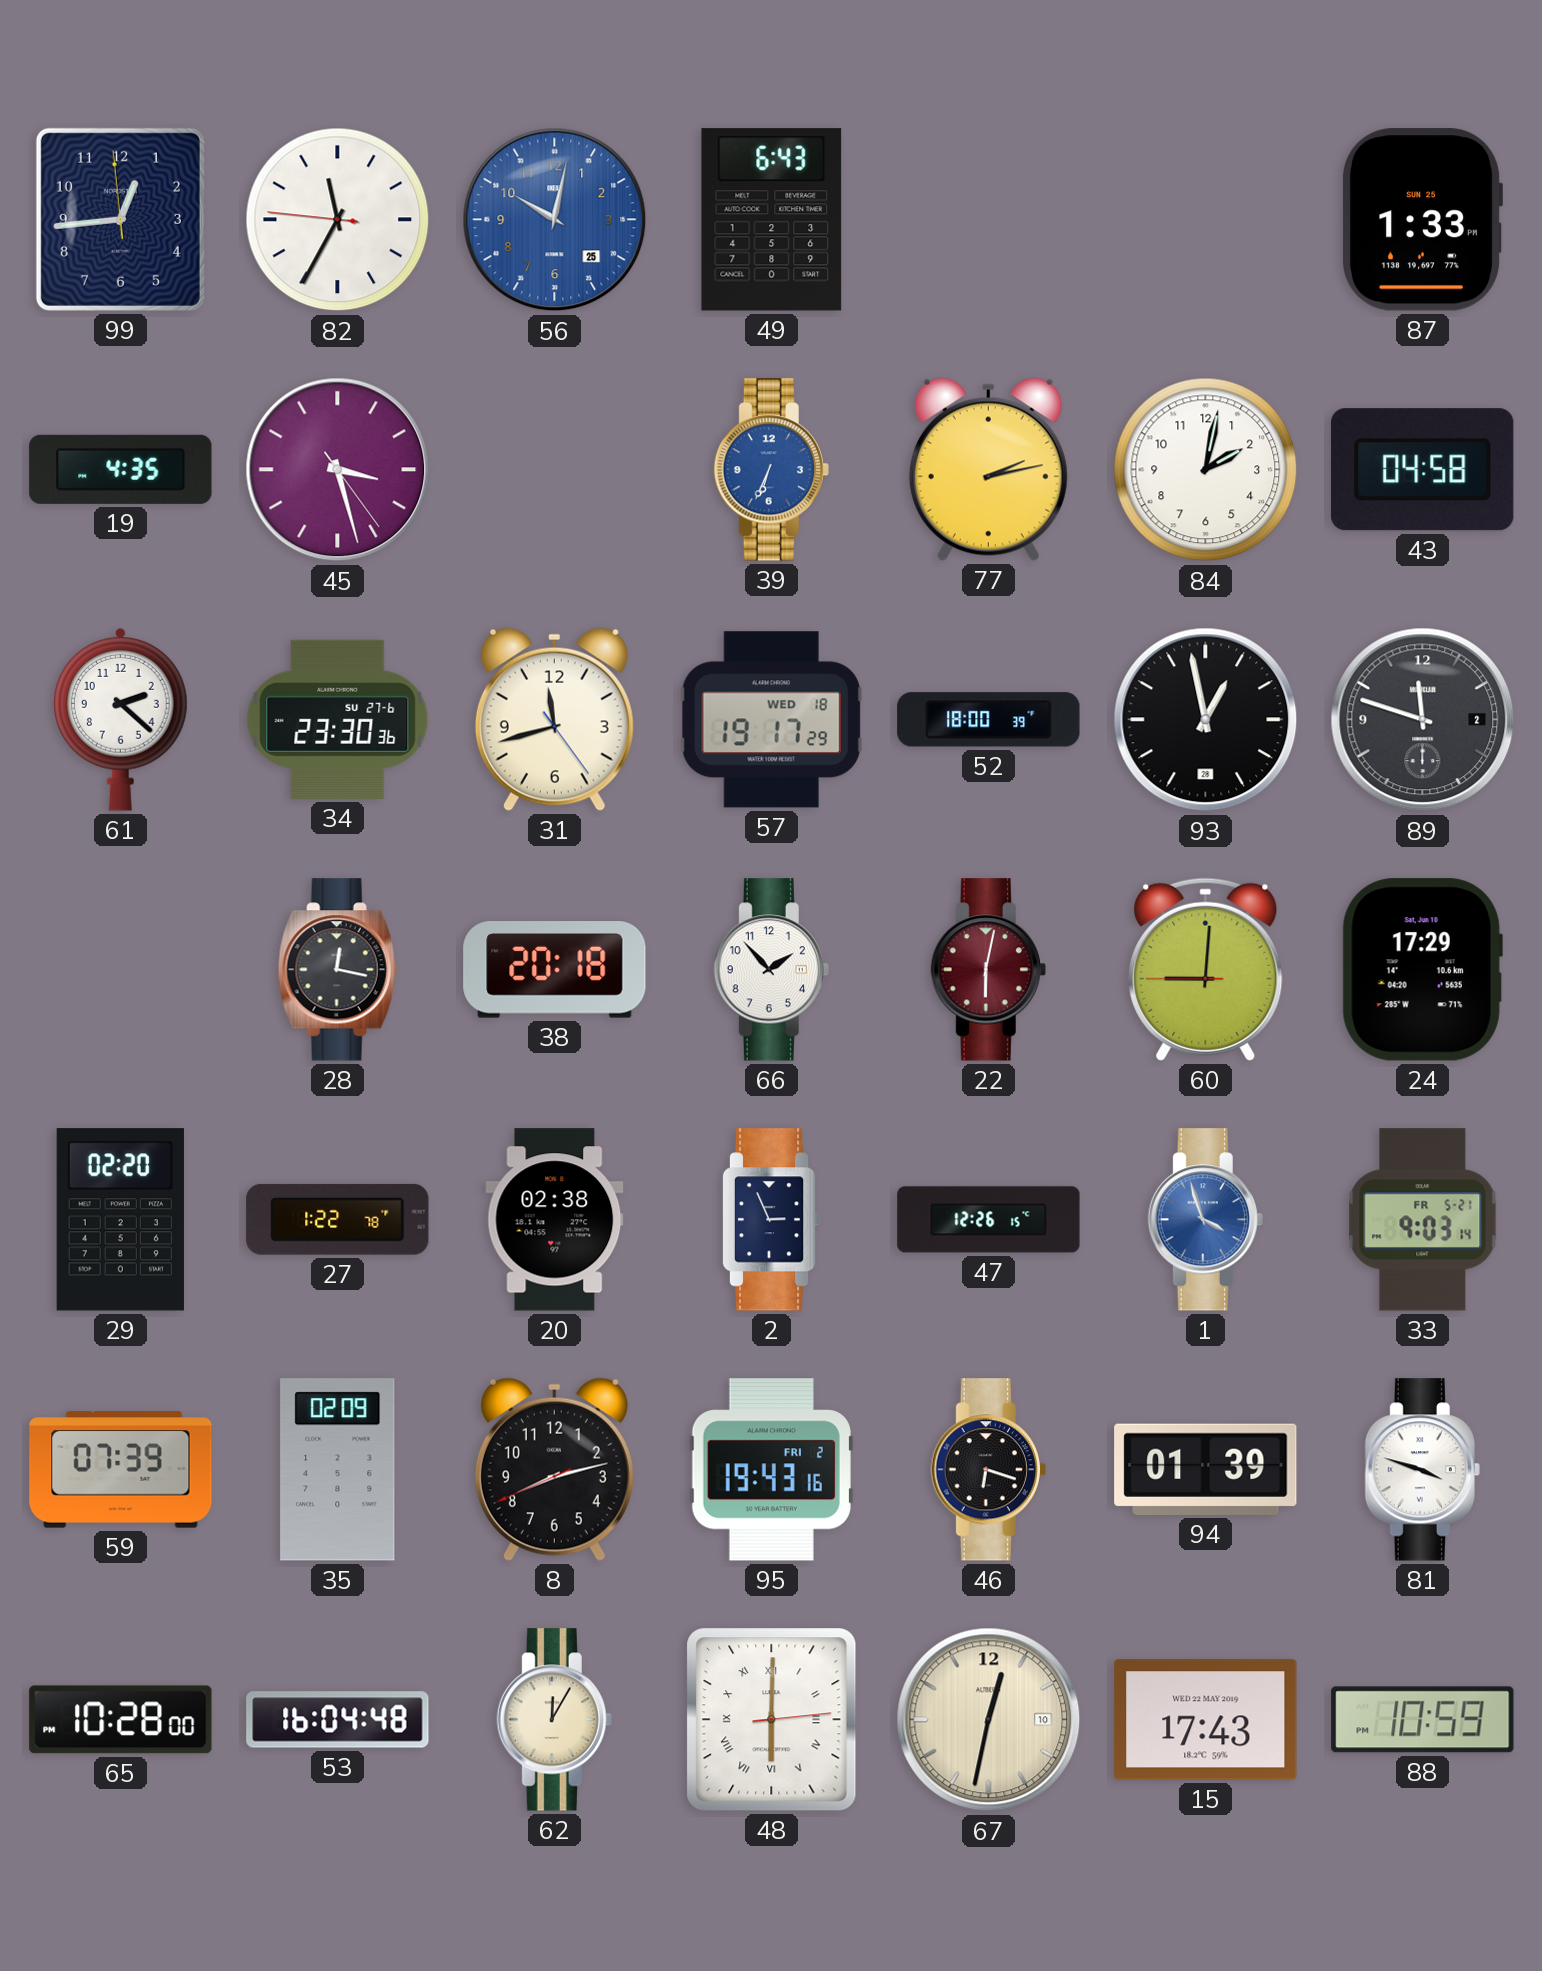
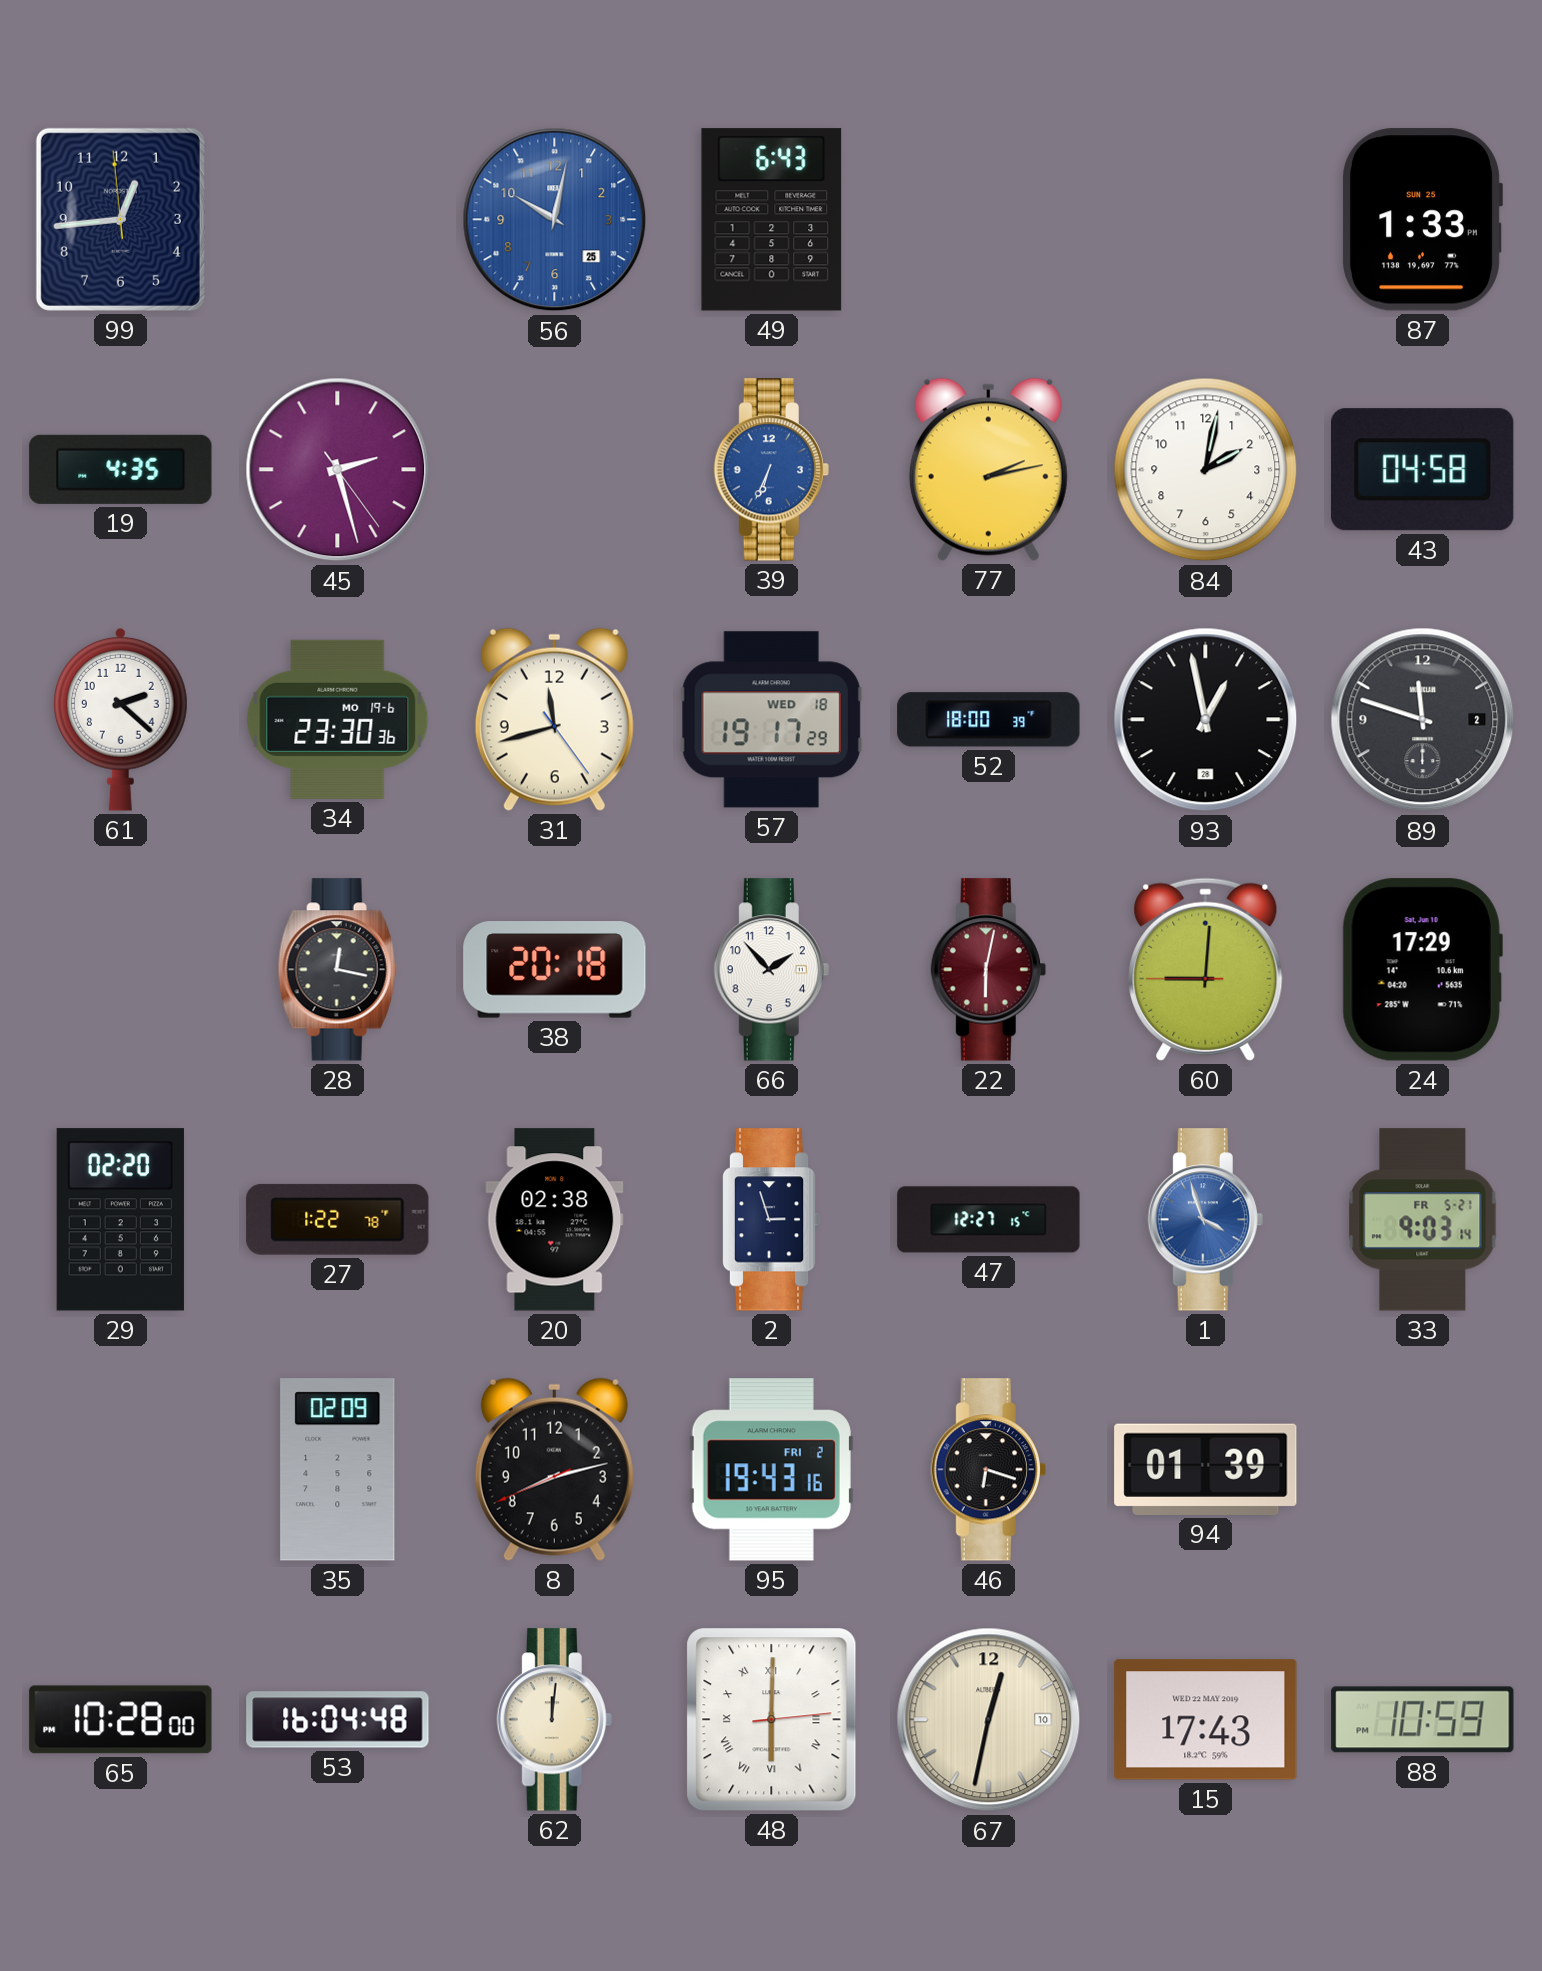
82: 11:34 -> none (338, 220)
45: 3:27 -> 2:27 (338, 470)
34 date: SU 27-6 -> MO 19-6 (338, 719)
2: 2:56 -> 2:57 (771, 1220)
47: 12:26 -> 12:27 (989, 1220)
59: 07:39 -> none (121, 1470)
81: 3:48 -> none (1422, 1470)
62: 12:05 -> 12:01 (554, 1720)
